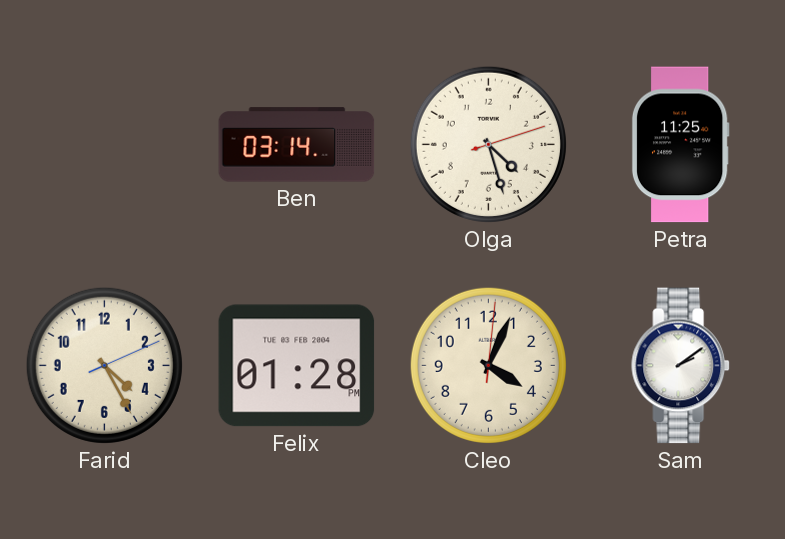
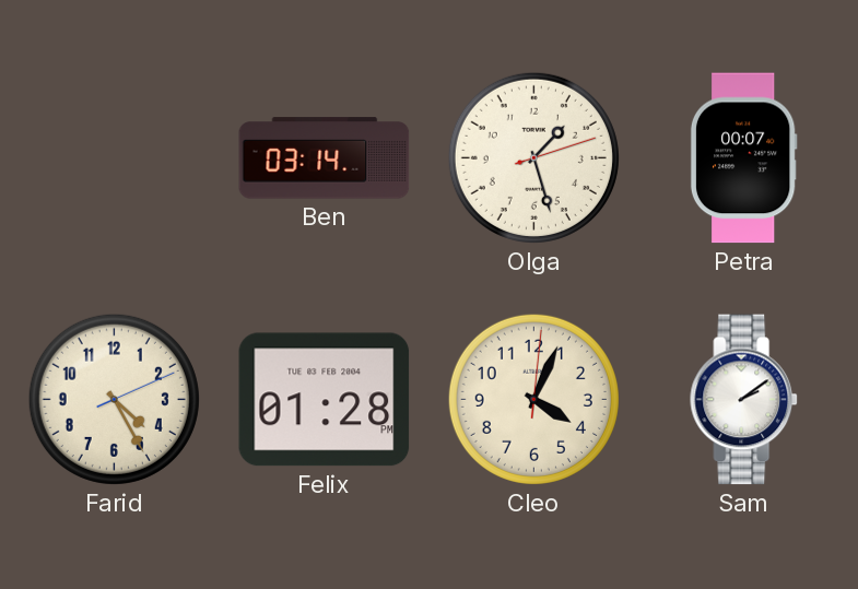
Olga: 4:27 -> 1:27 (533, 157)
Petra: 11:25 -> 00:07 (743, 158)
